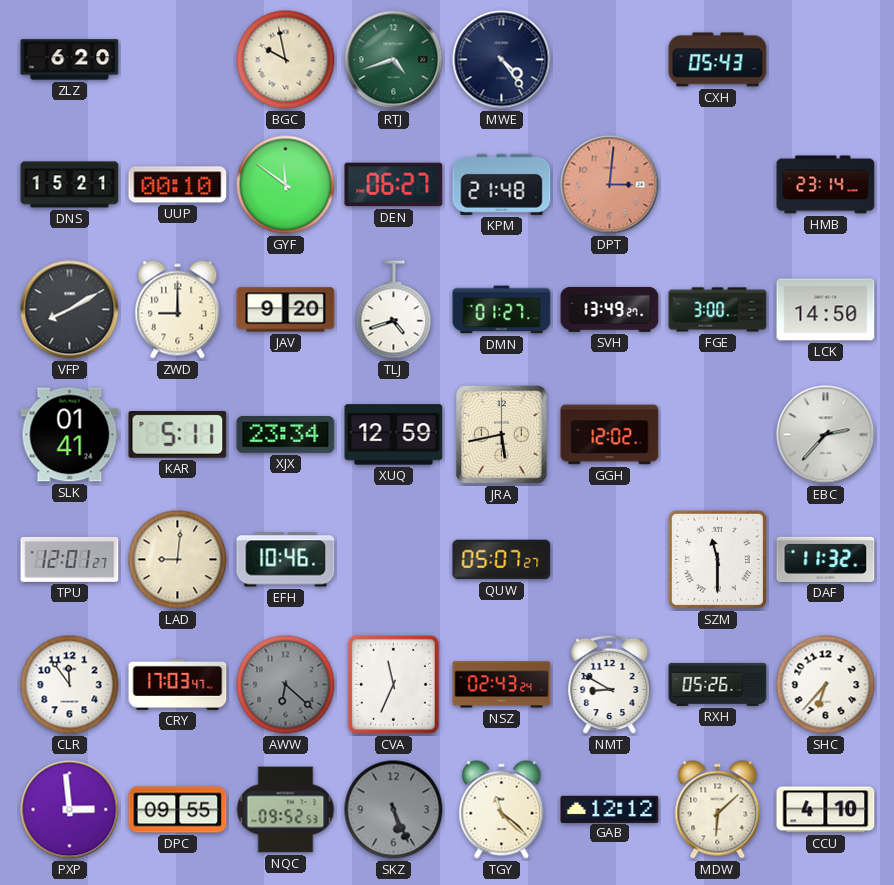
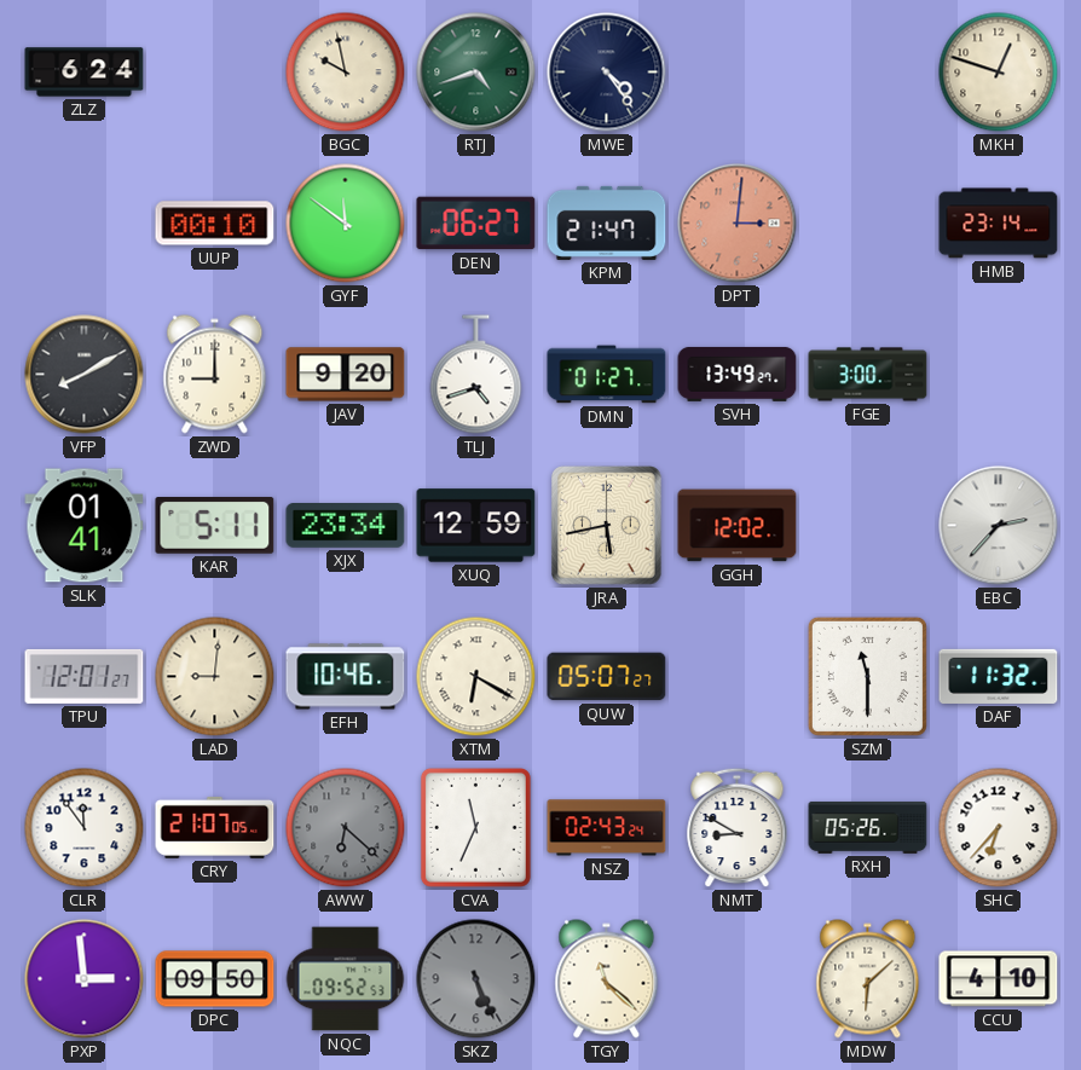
ZLZ: 6:20 -> 6:24 (85, 73)
CXH: 05:43 -> none (718, 60)
MKH: none -> 12:48 (999, 73)
DNS: 15:21 -> none (70, 185)
KPM: 21:48 -> 21:47 (607, 222)
LCK: 14:50 -> none (826, 310)
XTM: none -> 6:20 (476, 677)
CRY: 17:03 -> 21:07 (215, 827)
DPC: 09:55 -> 09:50 (215, 979)
GAB: 12:12 -> none (610, 809)
